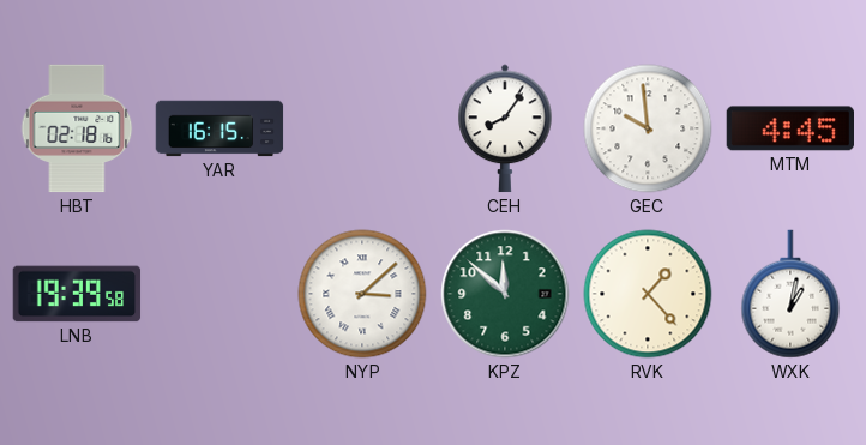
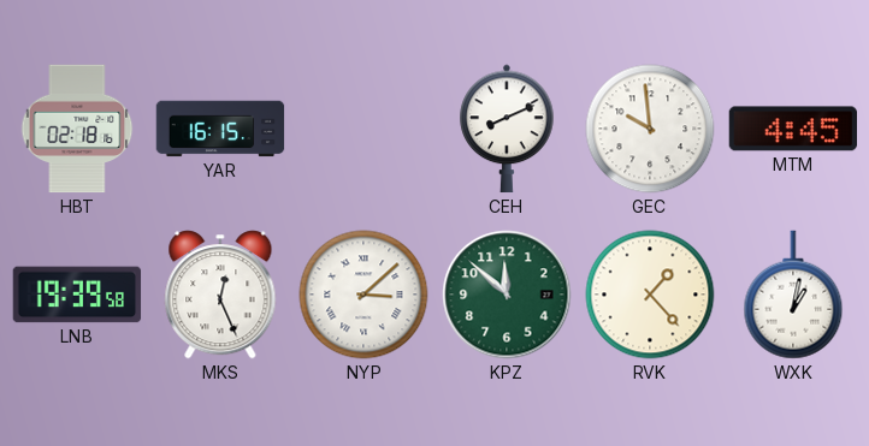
CEH: 8:06 -> 8:11 (507, 129)
MKS: none -> 12:26 (220, 295)
